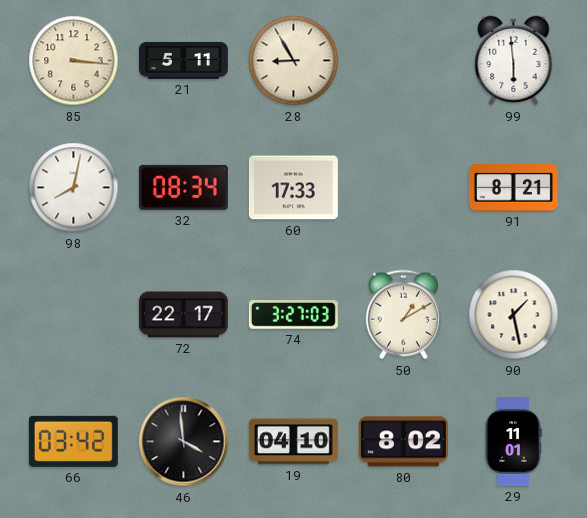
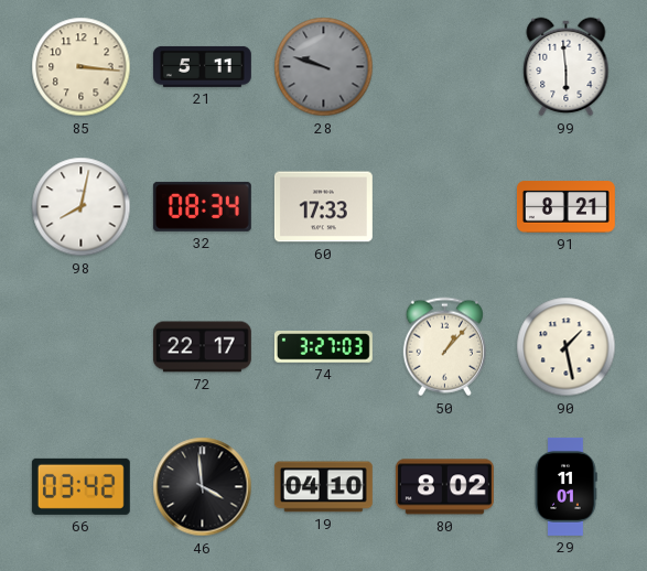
28: 8:55 -> 9:48 (324, 67)
28 dial: cream -> grey (324, 67)
50: 1:10 -> 1:07 (444, 347)
